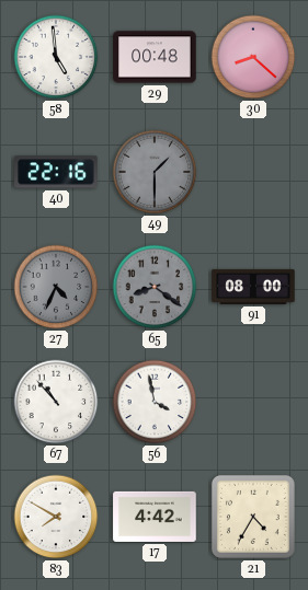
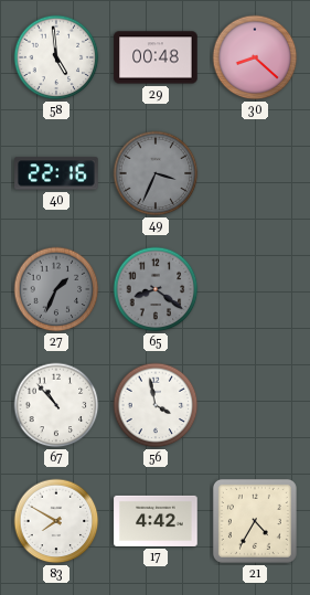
49: 1:30 -> 3:34 (156, 173)
27: 4:34 -> 1:34 (56, 289)
91: 08:00 -> none (253, 287)
